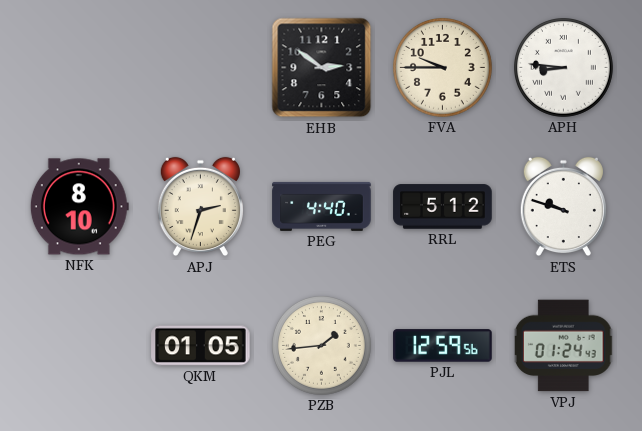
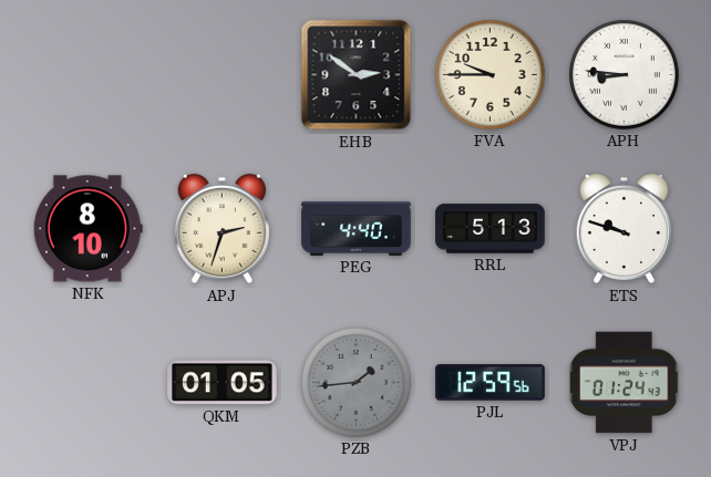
RRL: 5:12 -> 5:13 (491, 229)
PZB dial: cream -> grey (357, 383)
